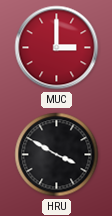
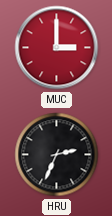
HRU: 3:50 -> 2:34 (57, 155)
